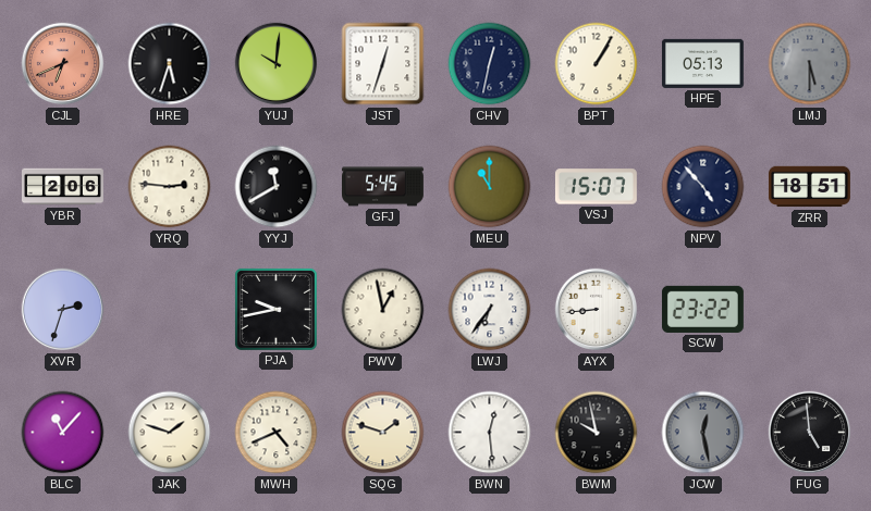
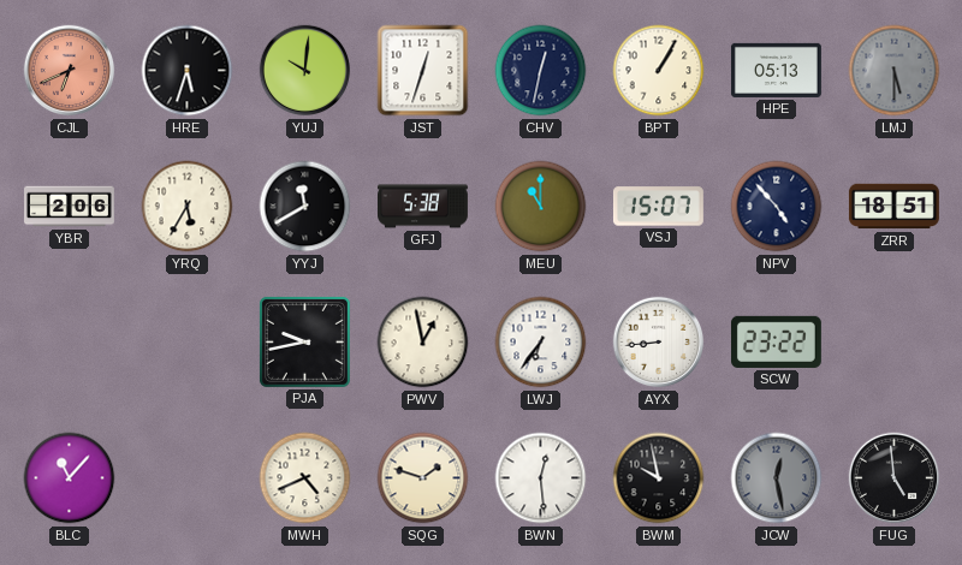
YRQ: 2:46 -> 5:35 (188, 207)
GFJ: 5:45 -> 5:38 (423, 207)
XVR: 2:33 -> none (63, 310)
JAK: 1:48 -> none (170, 433)
